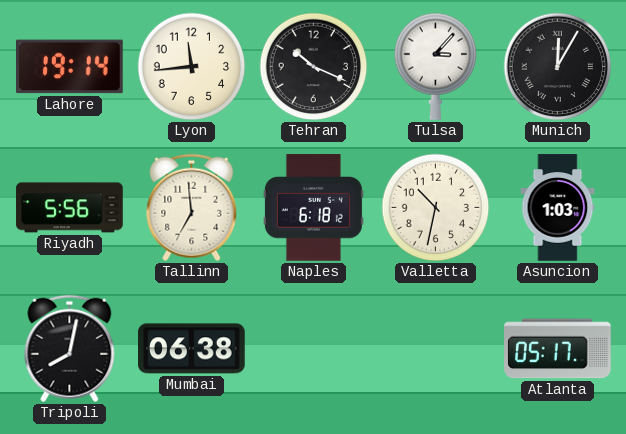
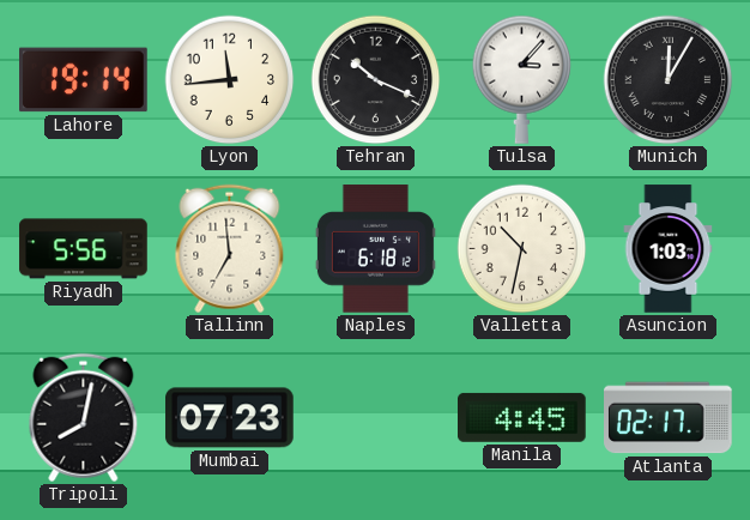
Mumbai: 06:38 -> 07:23 (230, 418)
Manila: none -> 4:45 (522, 417)
Atlanta: 05:17 -> 02:17 (669, 418)
